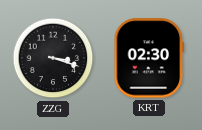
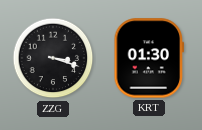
KRT: 02:30 -> 01:30 (149, 58)
